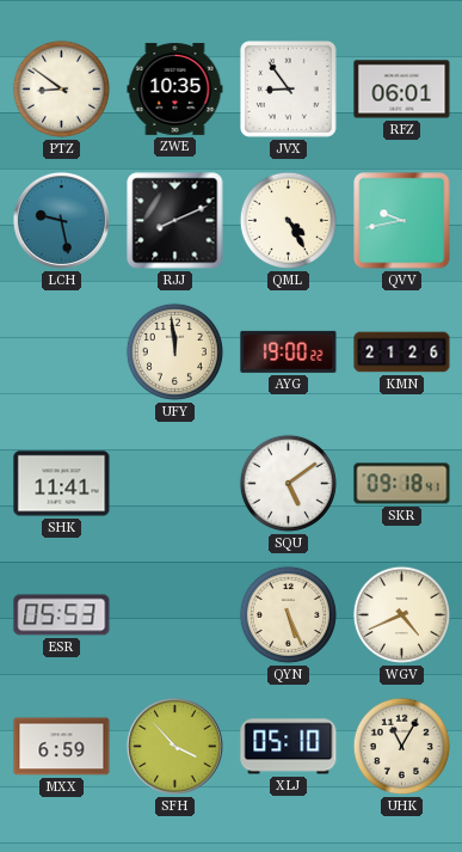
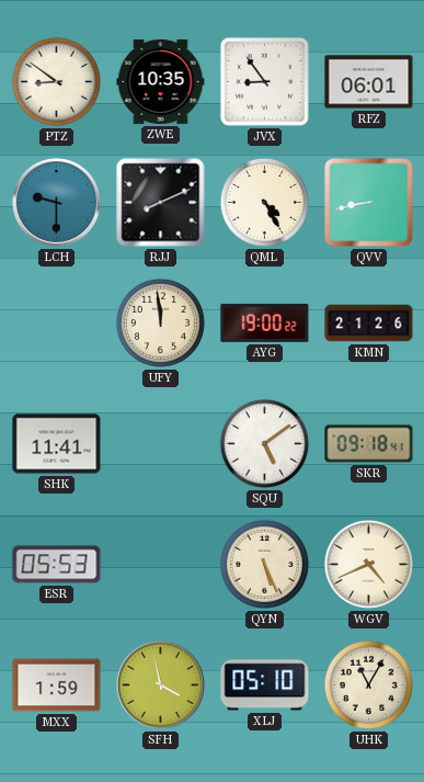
LCH: 9:28 -> 9:30 (56, 202)
QVV: 9:43 -> 8:43 (369, 203)
MXX: 6:59 -> 1:59 (57, 685)
SFH: 3:53 -> 3:58 (160, 684)
